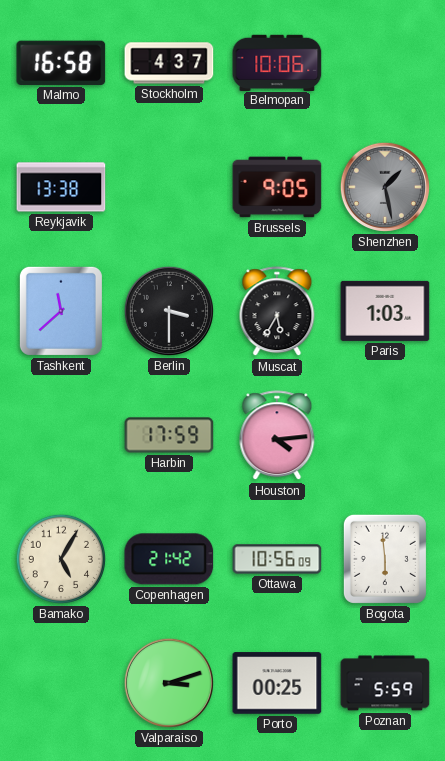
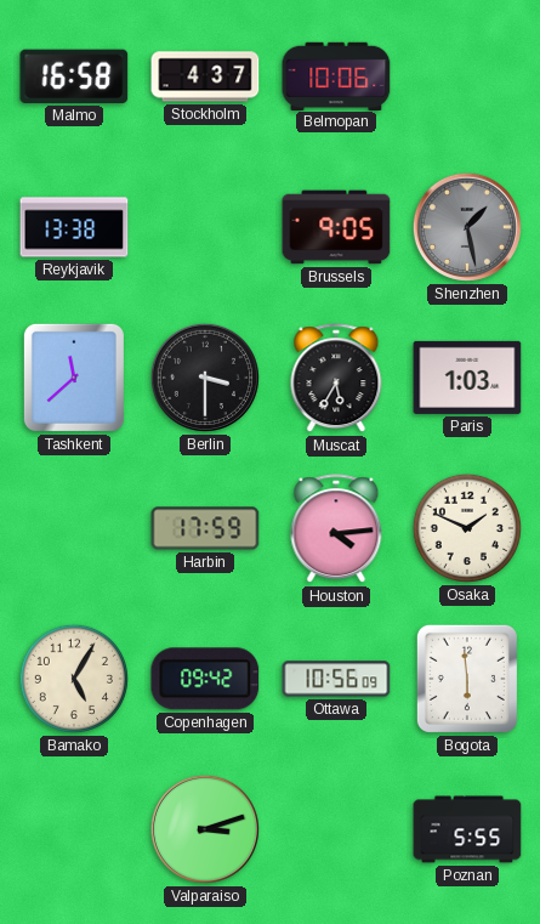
Osaka: none -> 1:49 (467, 528)
Copenhagen: 21:42 -> 09:42 (205, 679)
Porto: 00:25 -> none (277, 683)
Poznan: 5:59 -> 5:55 (467, 829)
